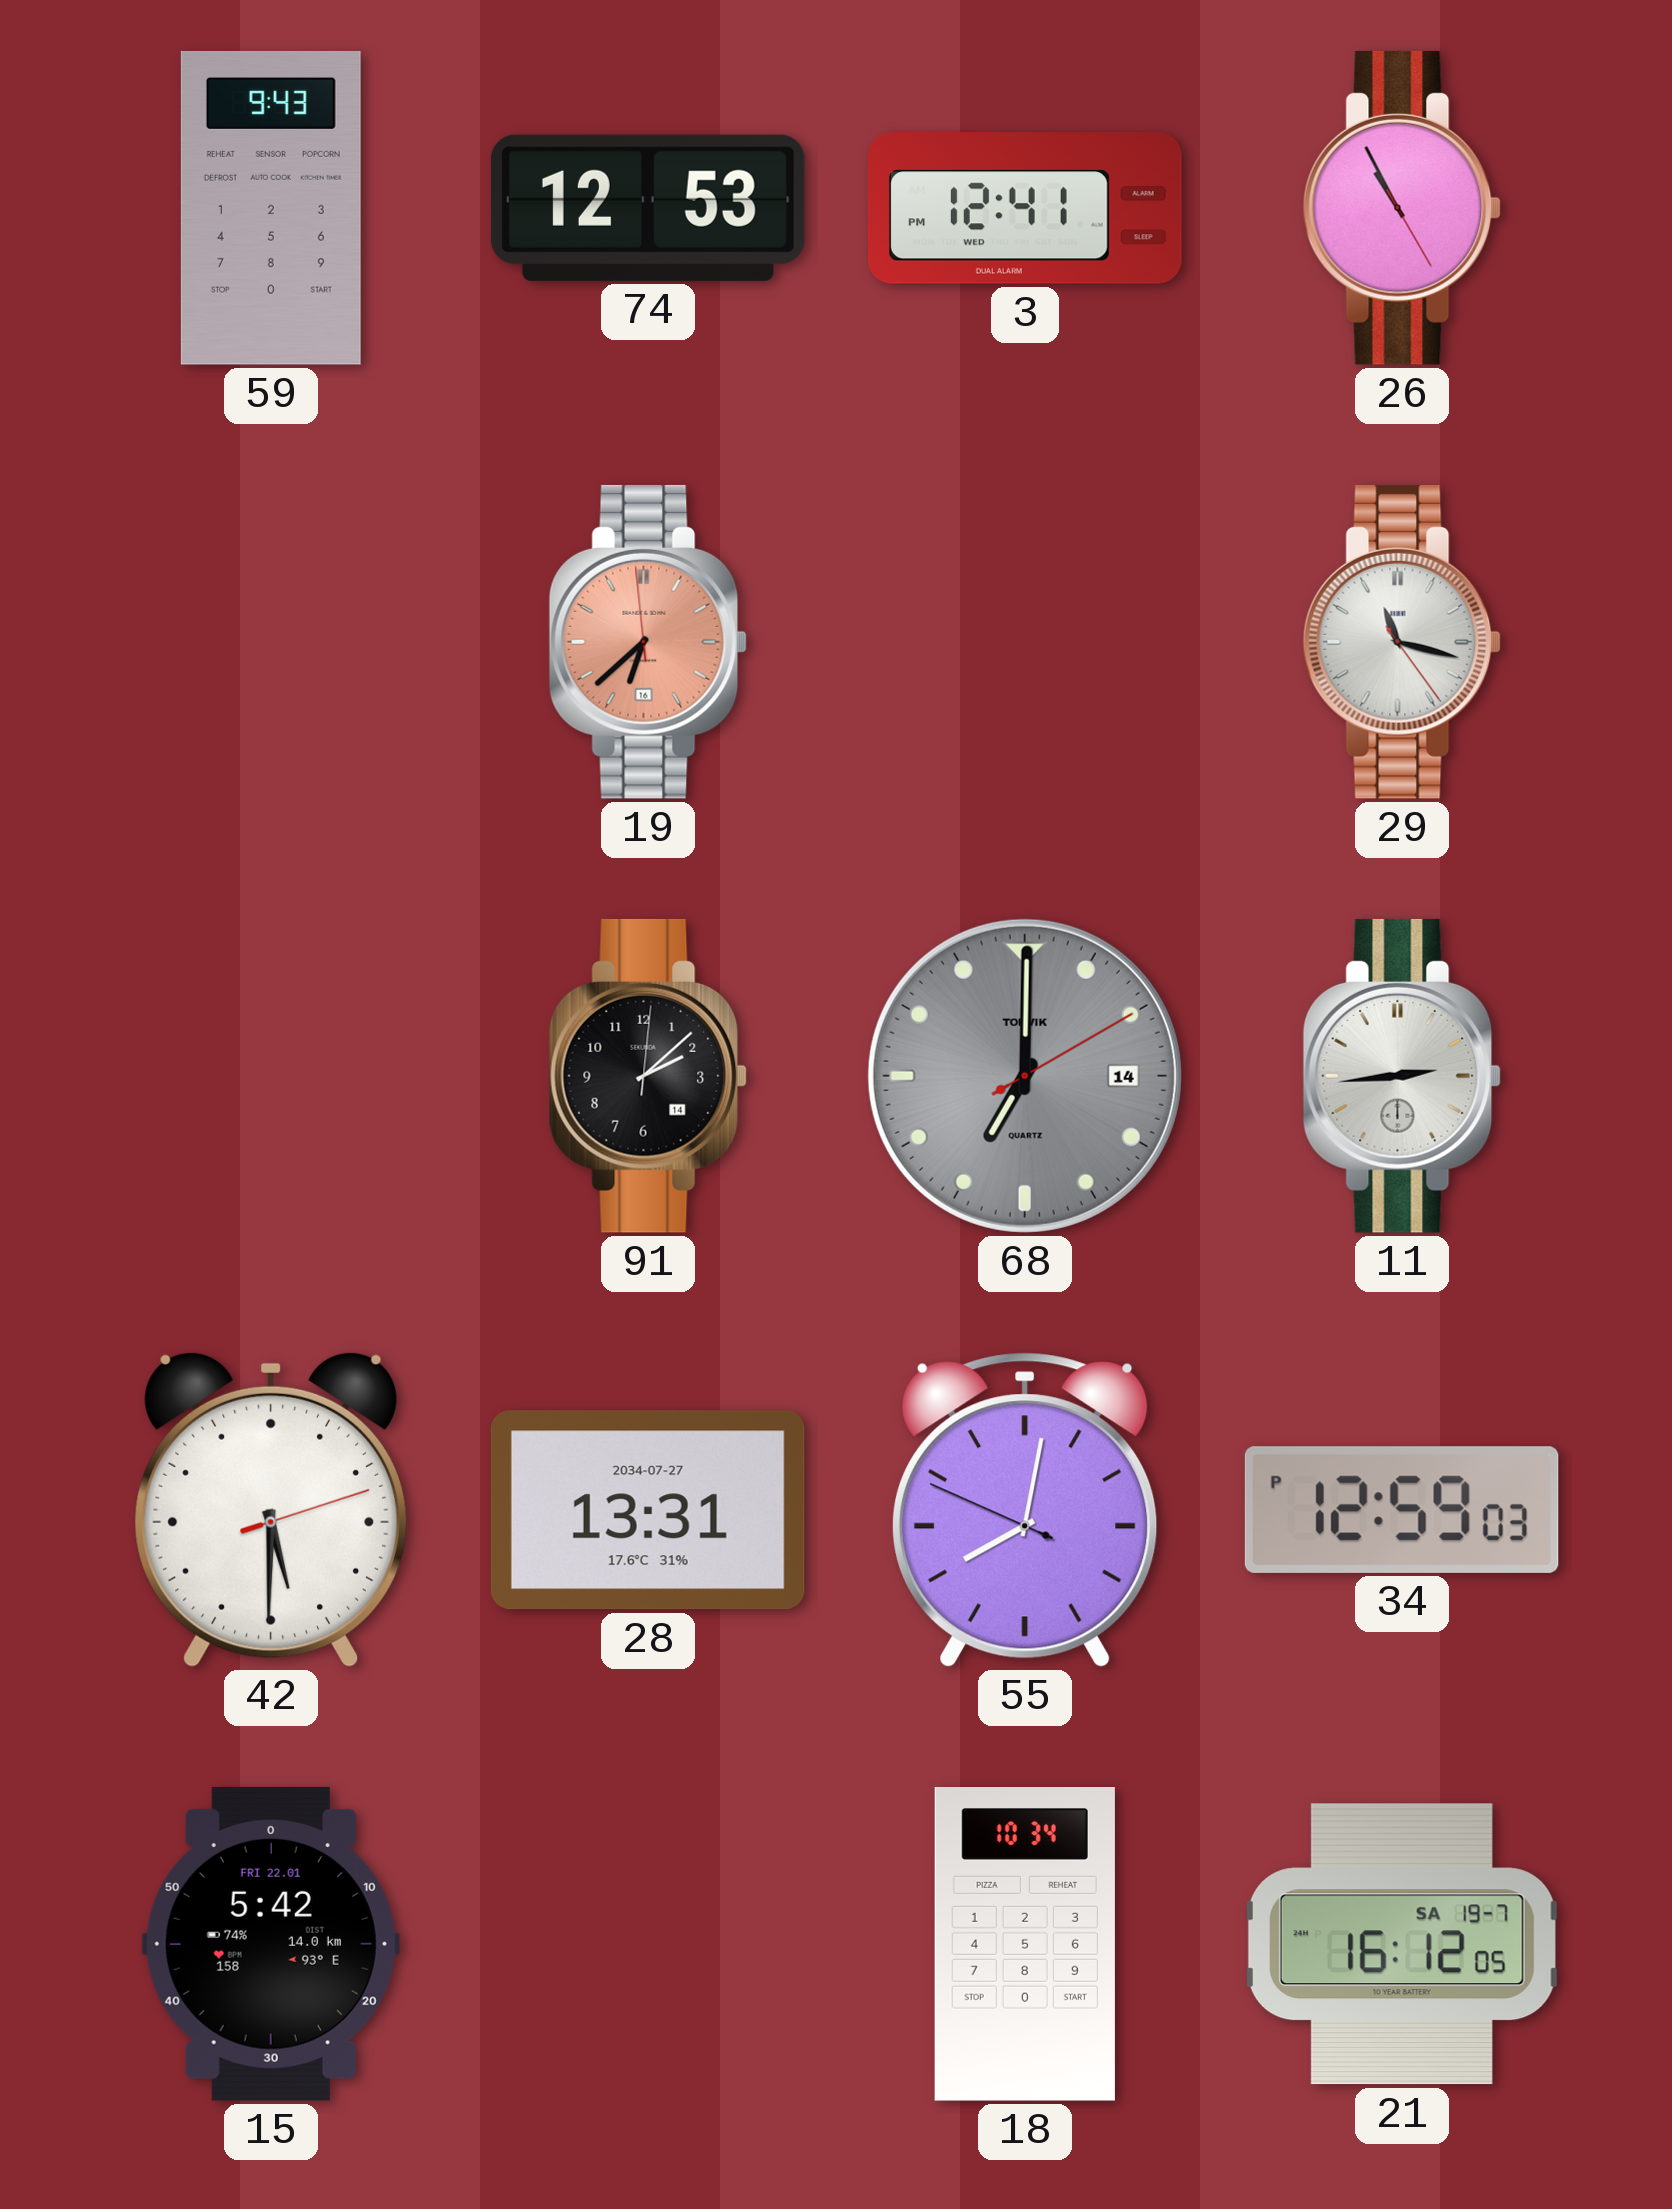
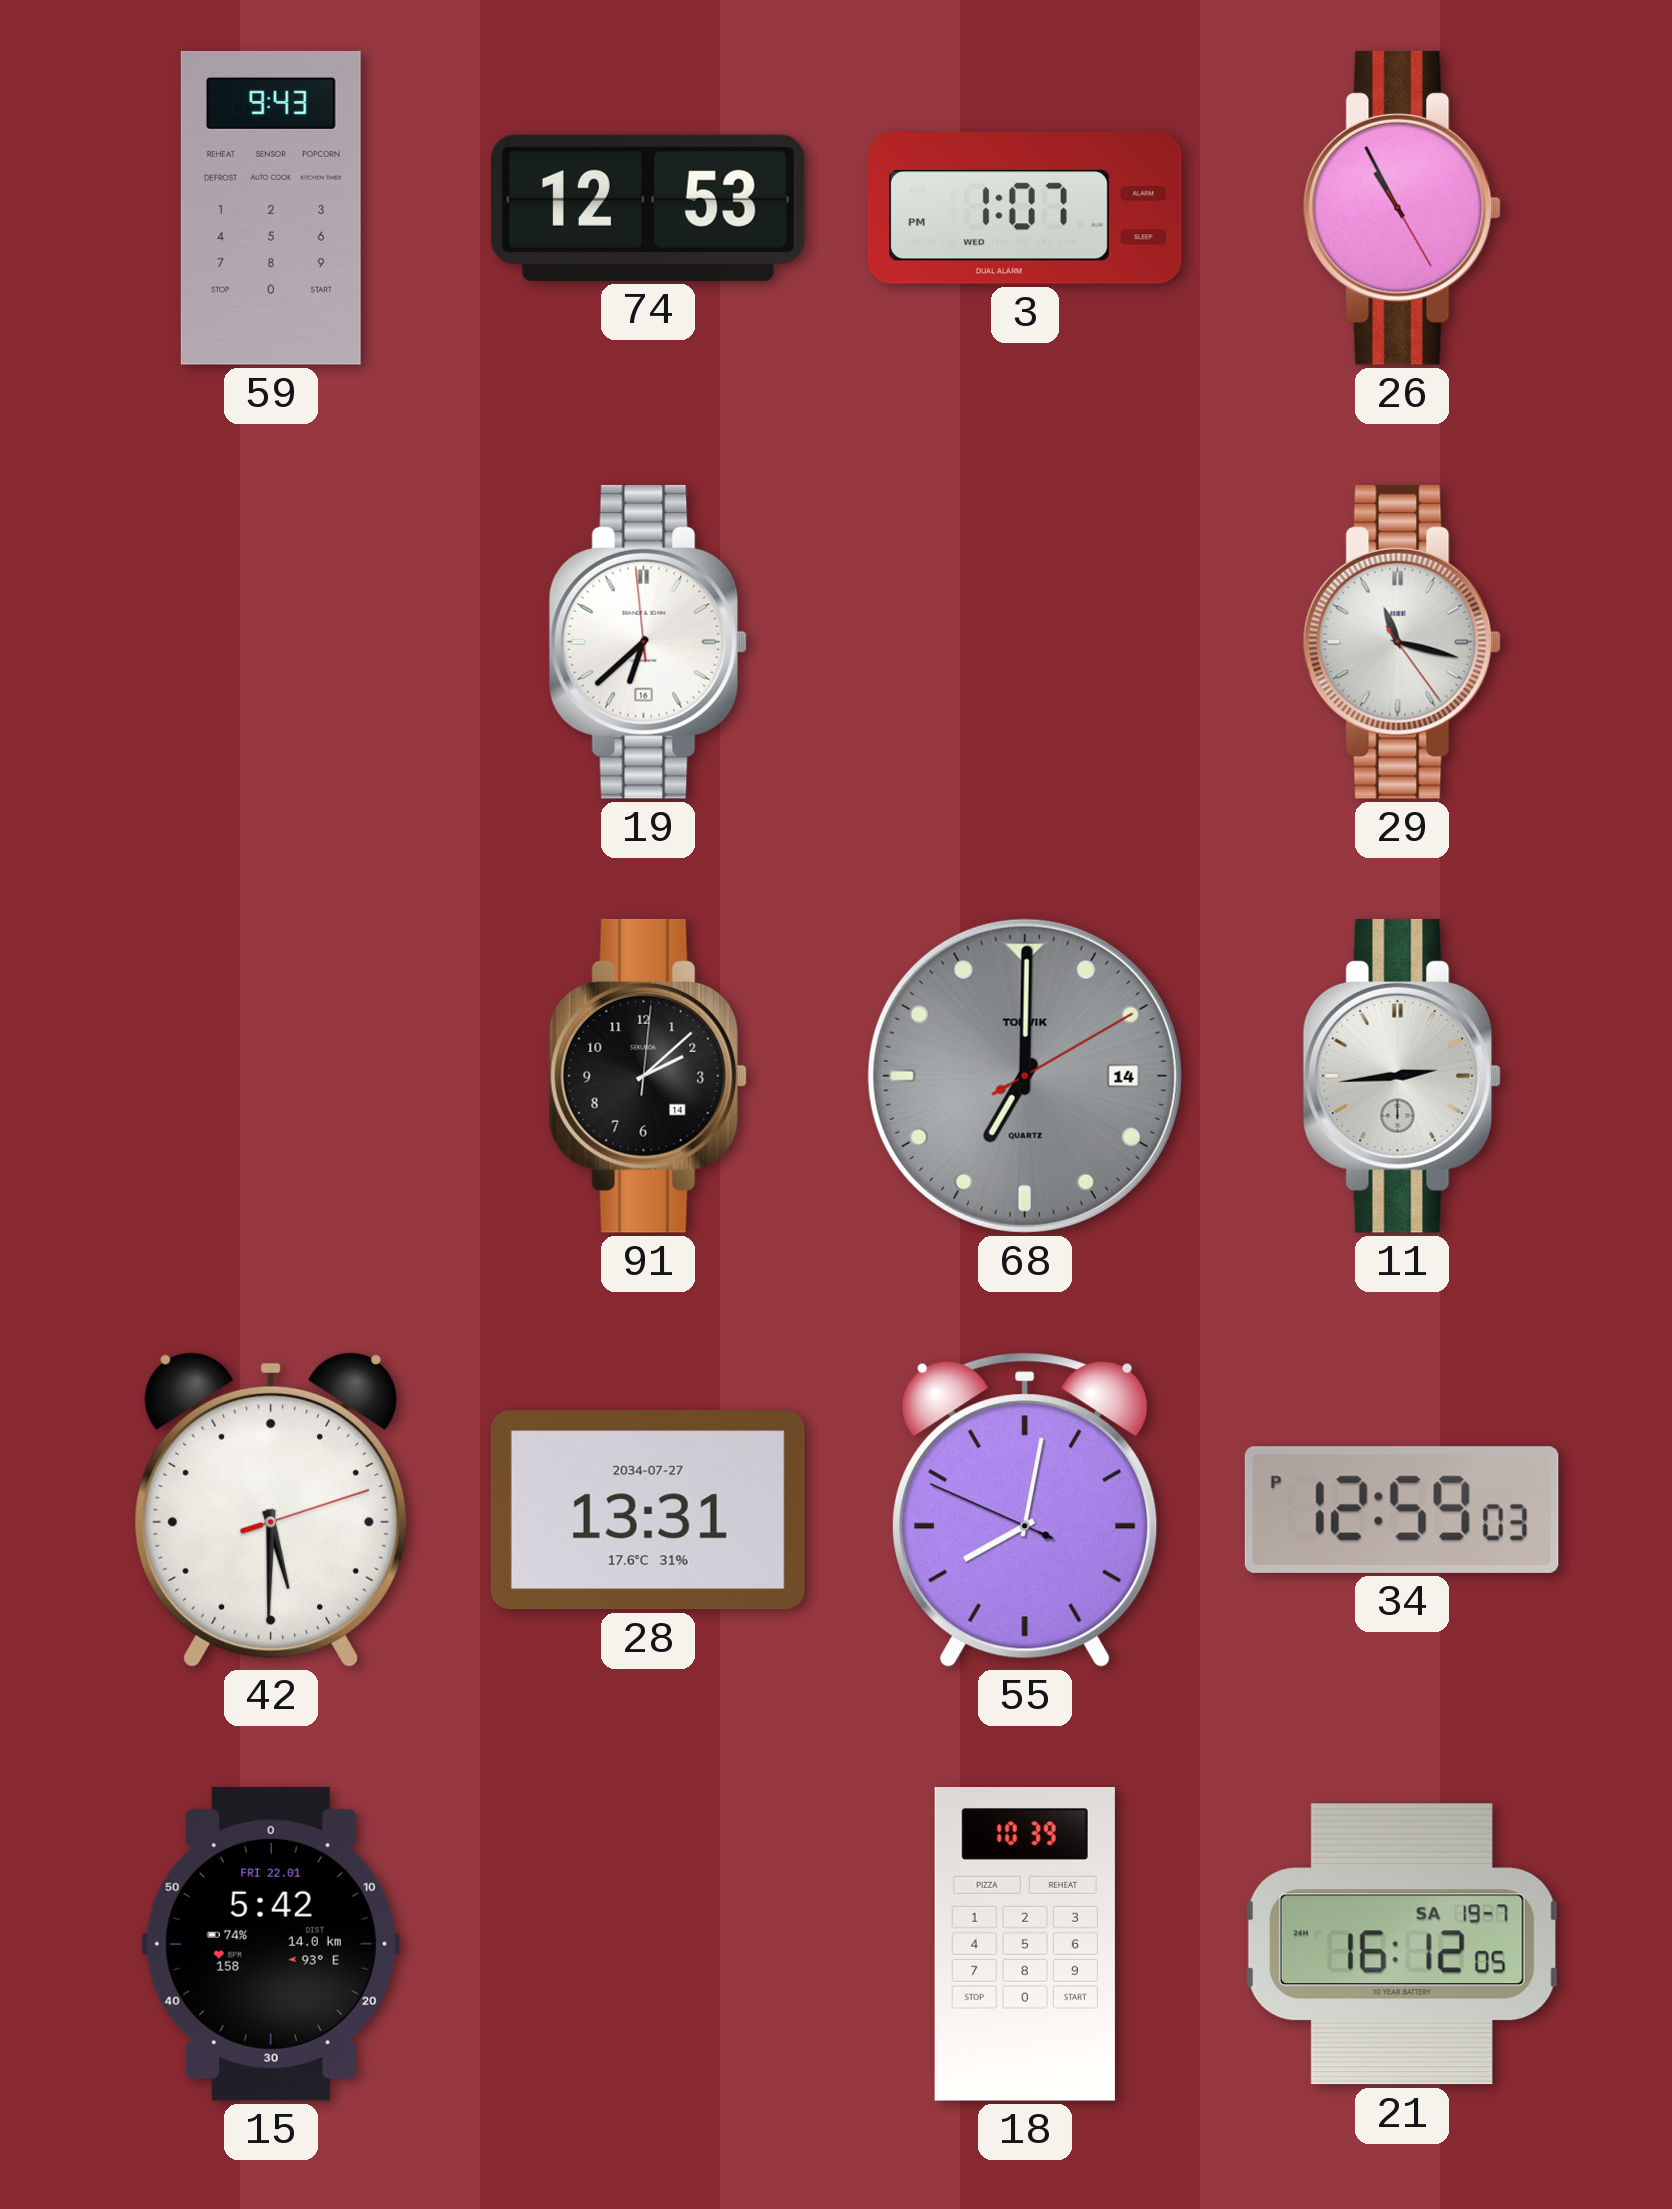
3: 12:41 -> 1:07 (1025, 209)
19 dial: salmon -> white (648, 642)
18: 10:34 -> 10:39 (1025, 1945)
